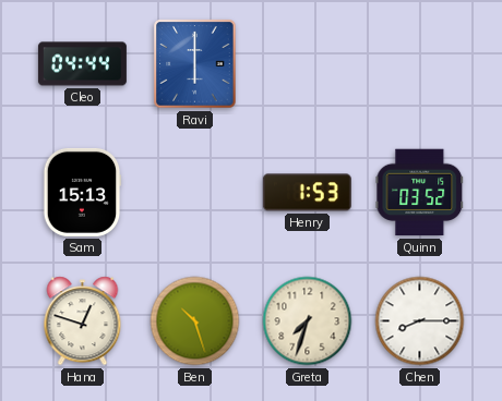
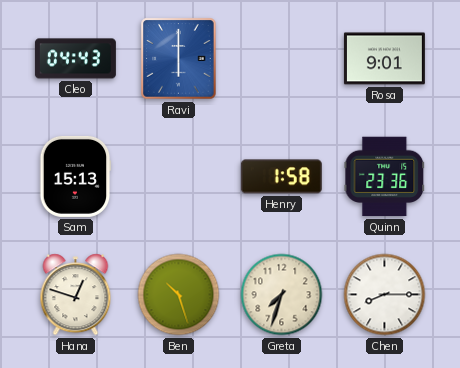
Cleo: 04:44 -> 04:43 (75, 59)
Rosa: none -> 9:01 (384, 59)
Henry: 1:53 -> 1:58 (281, 177)
Quinn: 03:52 -> 23:36 (385, 177)
